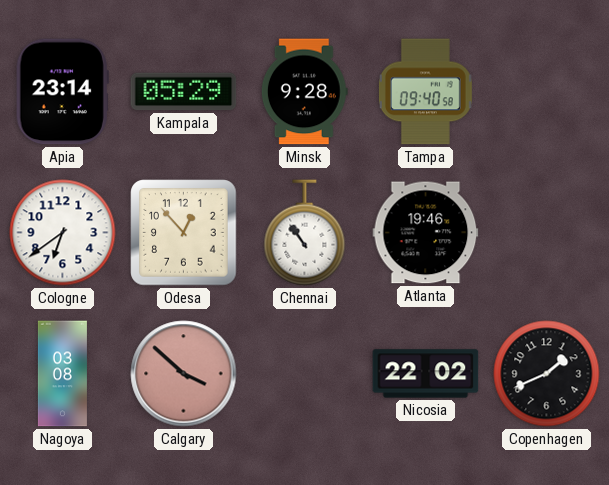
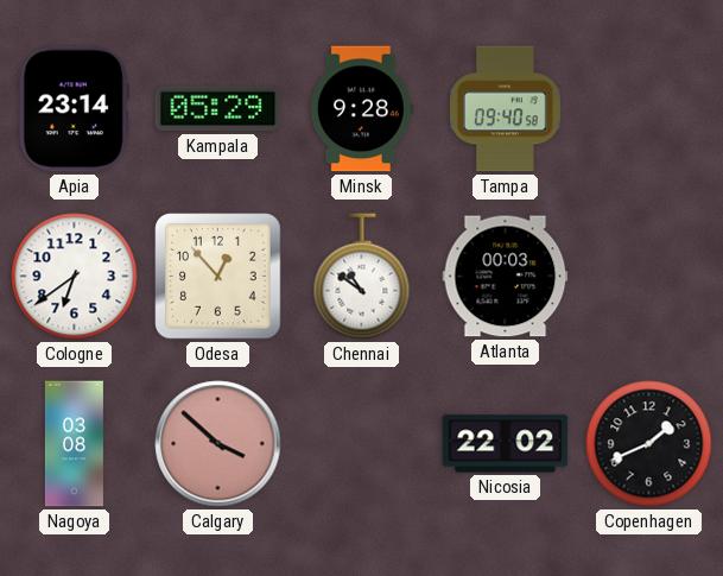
Chennai: 10:54 -> 10:51 (362, 277)
Atlanta: 19:46 -> 00:03 (506, 277)
